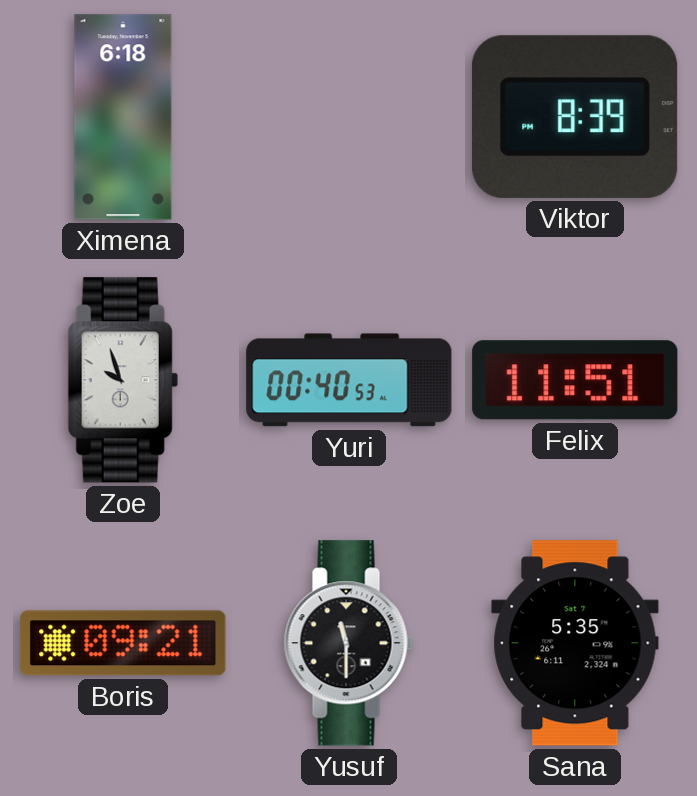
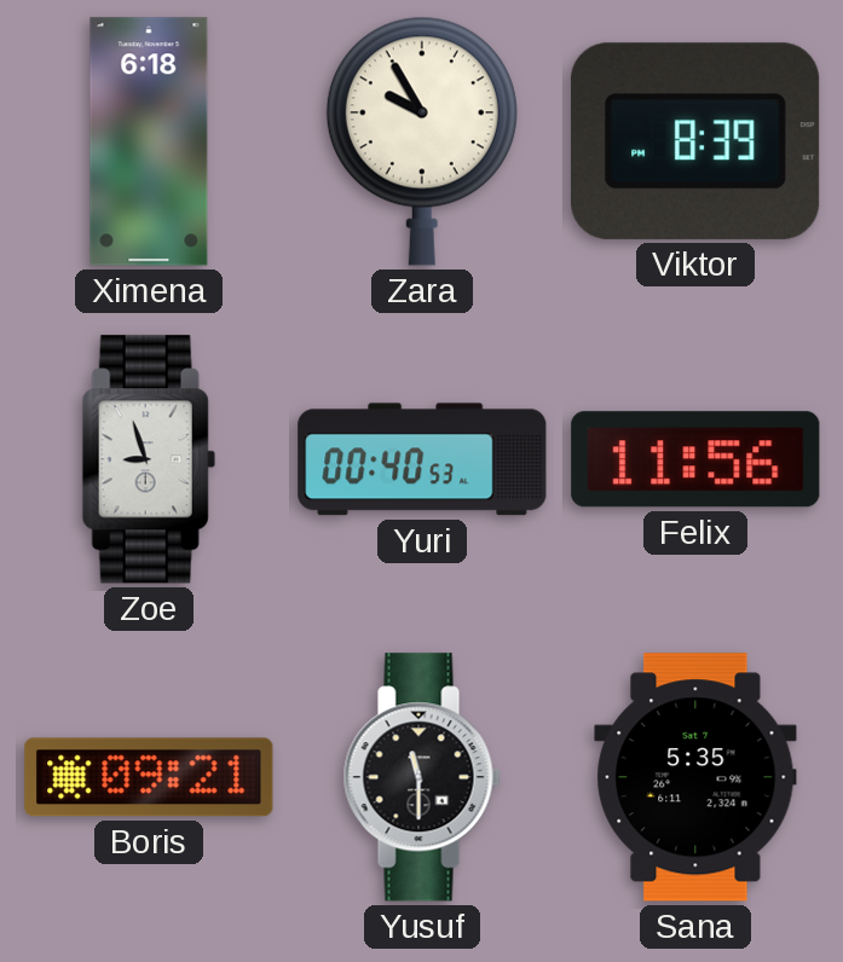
Zara: none -> 9:55 (422, 141)
Zoe: 9:57 -> 8:57 (149, 459)
Felix: 11:51 -> 11:56 (695, 459)
